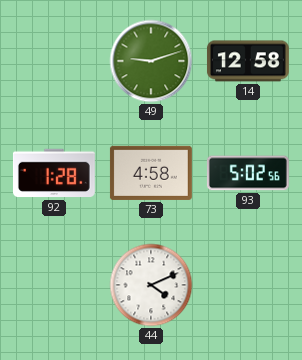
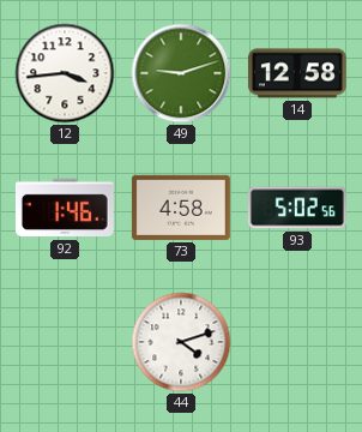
12: none -> 3:44 (65, 73)
92: 1:28 -> 1:46 (65, 208)
44: 4:11 -> 4:12 (181, 342)
